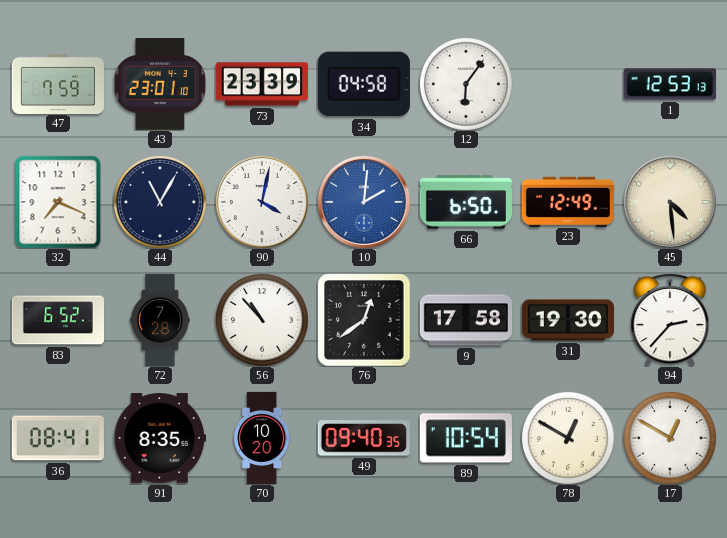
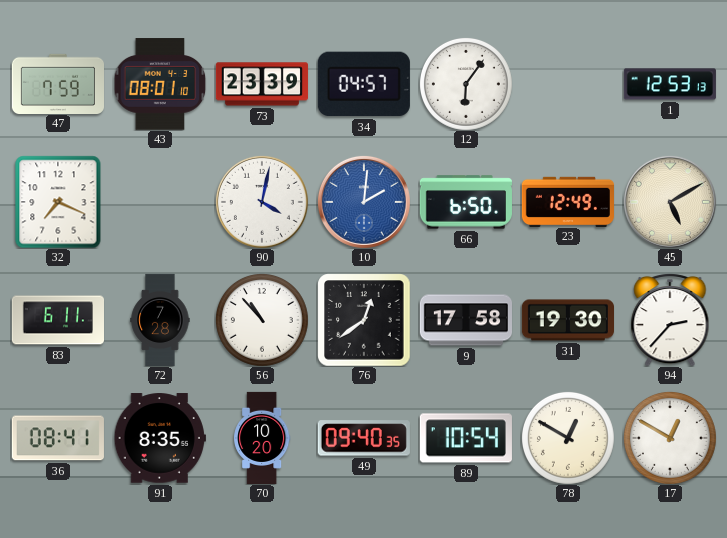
43: 23:01 -> 08:01 (160, 84)
34: 04:58 -> 04:57 (364, 84)
44: 11:05 -> none (160, 202)
45: 4:29 -> 5:10 (670, 202)
83: 6:52 -> 6:11 (57, 320)
